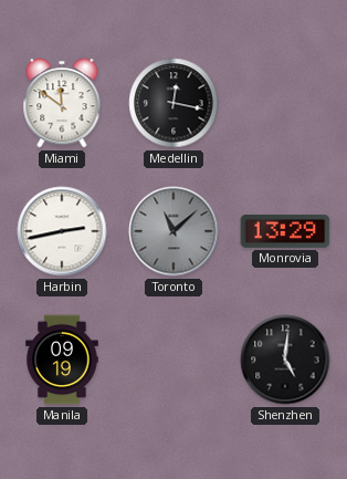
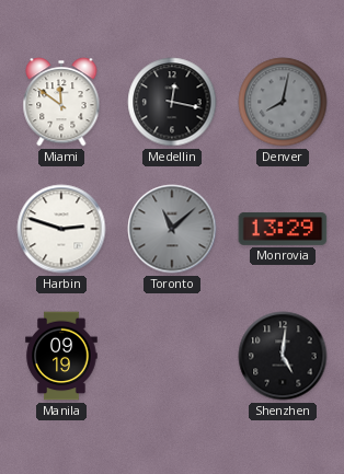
Denver: none -> 8:02 (283, 102)
Harbin: 2:43 -> 2:48 (61, 229)
